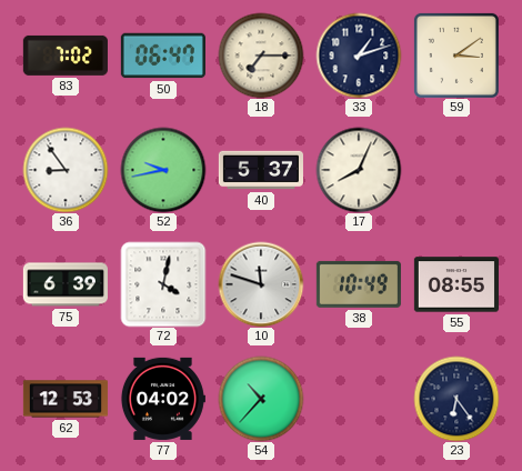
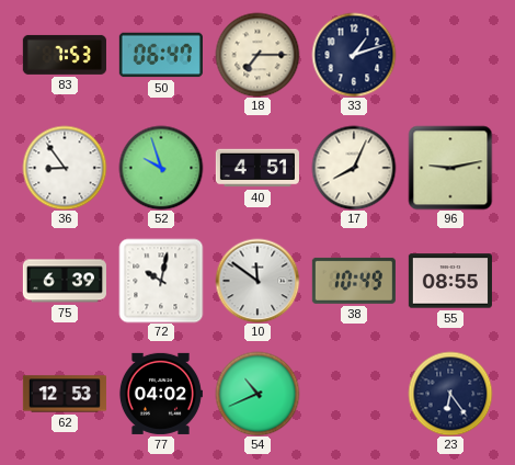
83: 7:02 -> 7:53 (65, 55)
59: 3:09 -> none (456, 56)
52: 9:43 -> 9:57 (161, 168)
40: 5:37 -> 4:51 (257, 168)
96: none -> 9:13 (450, 168)
72: 4:02 -> 10:02 (161, 281)
10: 11:48 -> 11:51 (257, 281)
54: 10:37 -> 10:41 (257, 394)
